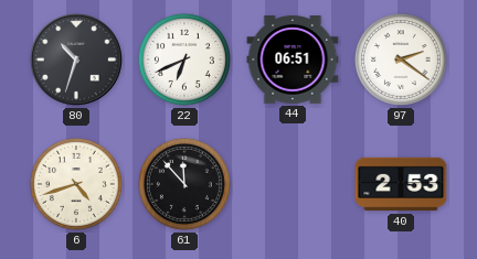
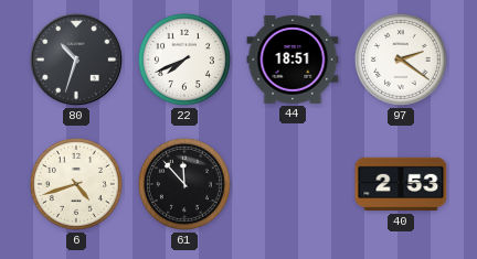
22: 6:41 -> 7:41 (184, 60)
44: 06:51 -> 18:51 (293, 61)
